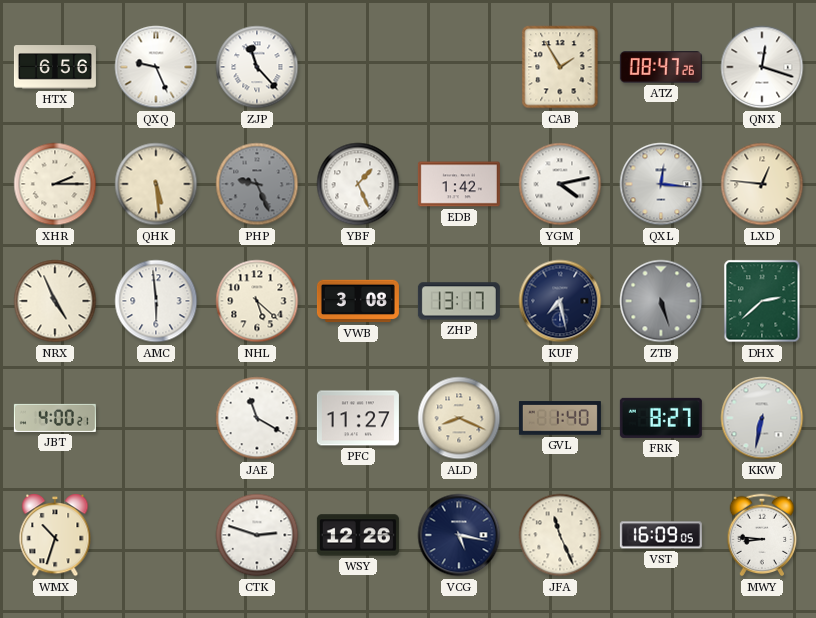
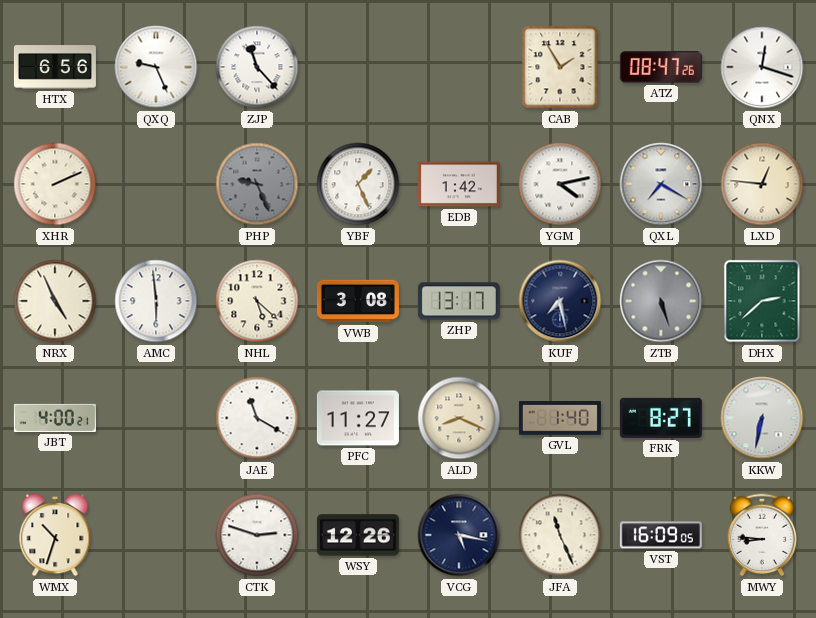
XHR: 2:15 -> 2:11 (55, 184)
QHK: 5:29 -> none (156, 184)
QXL: 12:16 -> 7:20 (661, 184)
